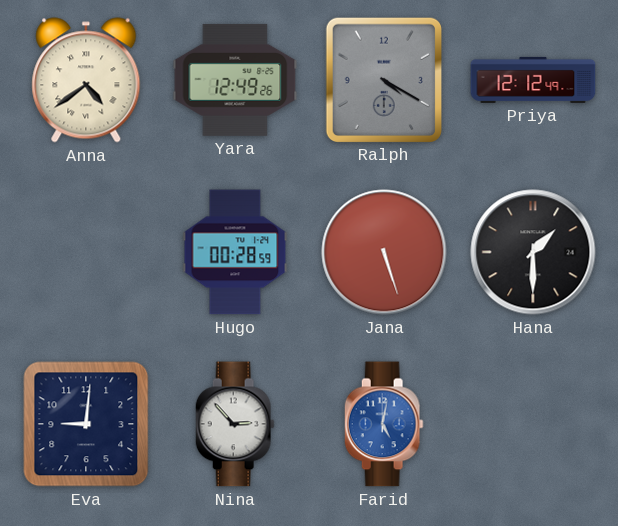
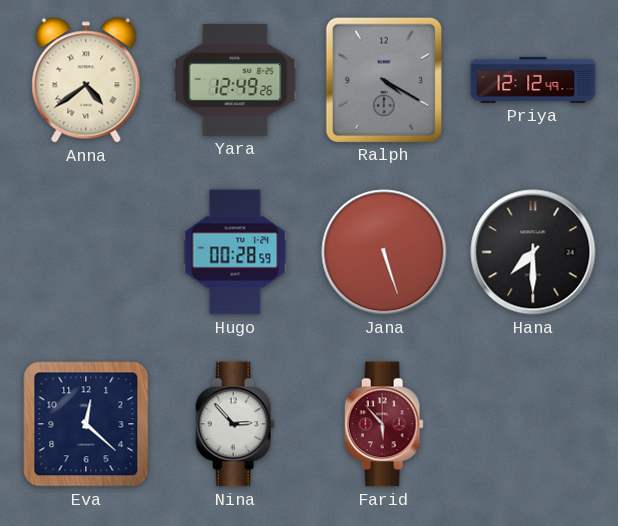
Hana: 1:30 -> 7:30 (533, 252)
Eva: 9:01 -> 12:22 (86, 424)
Farid: 5:02 -> 5:53 (384, 424)
Farid dial: blue -> burgundy (384, 424)
